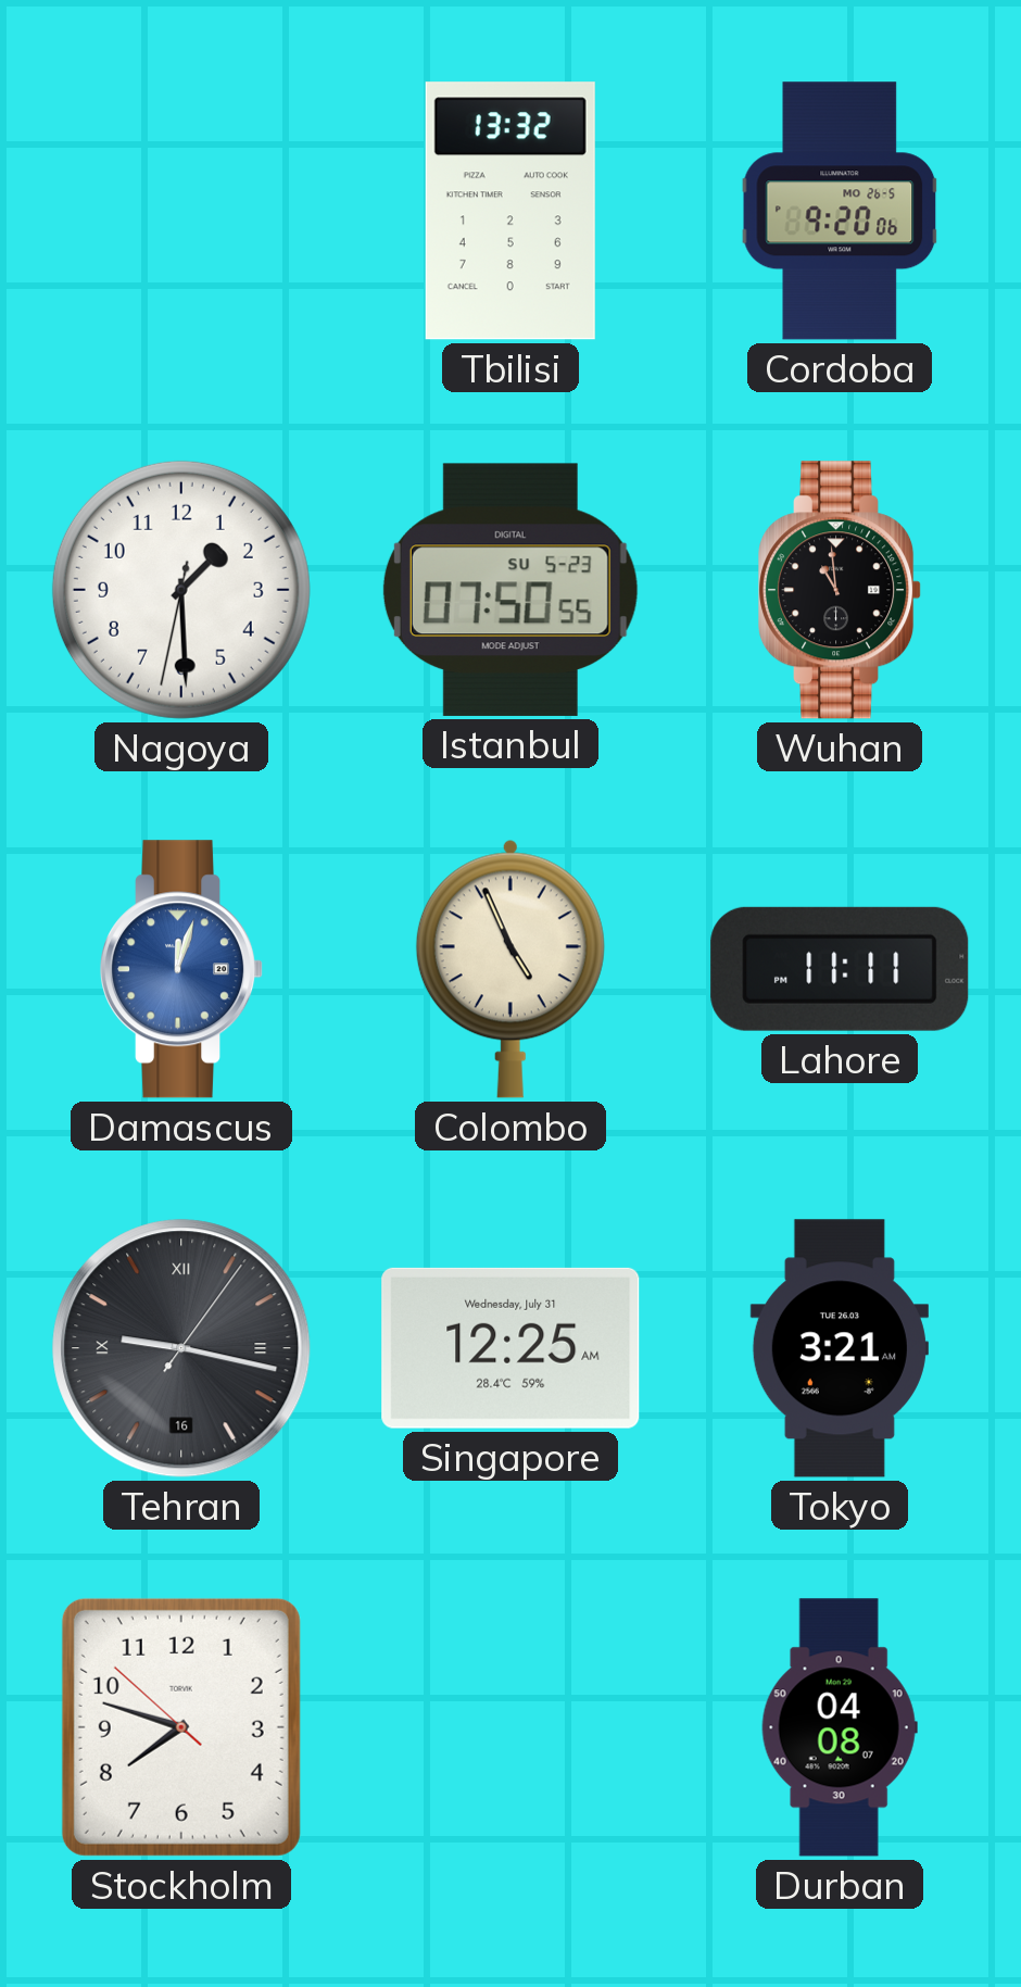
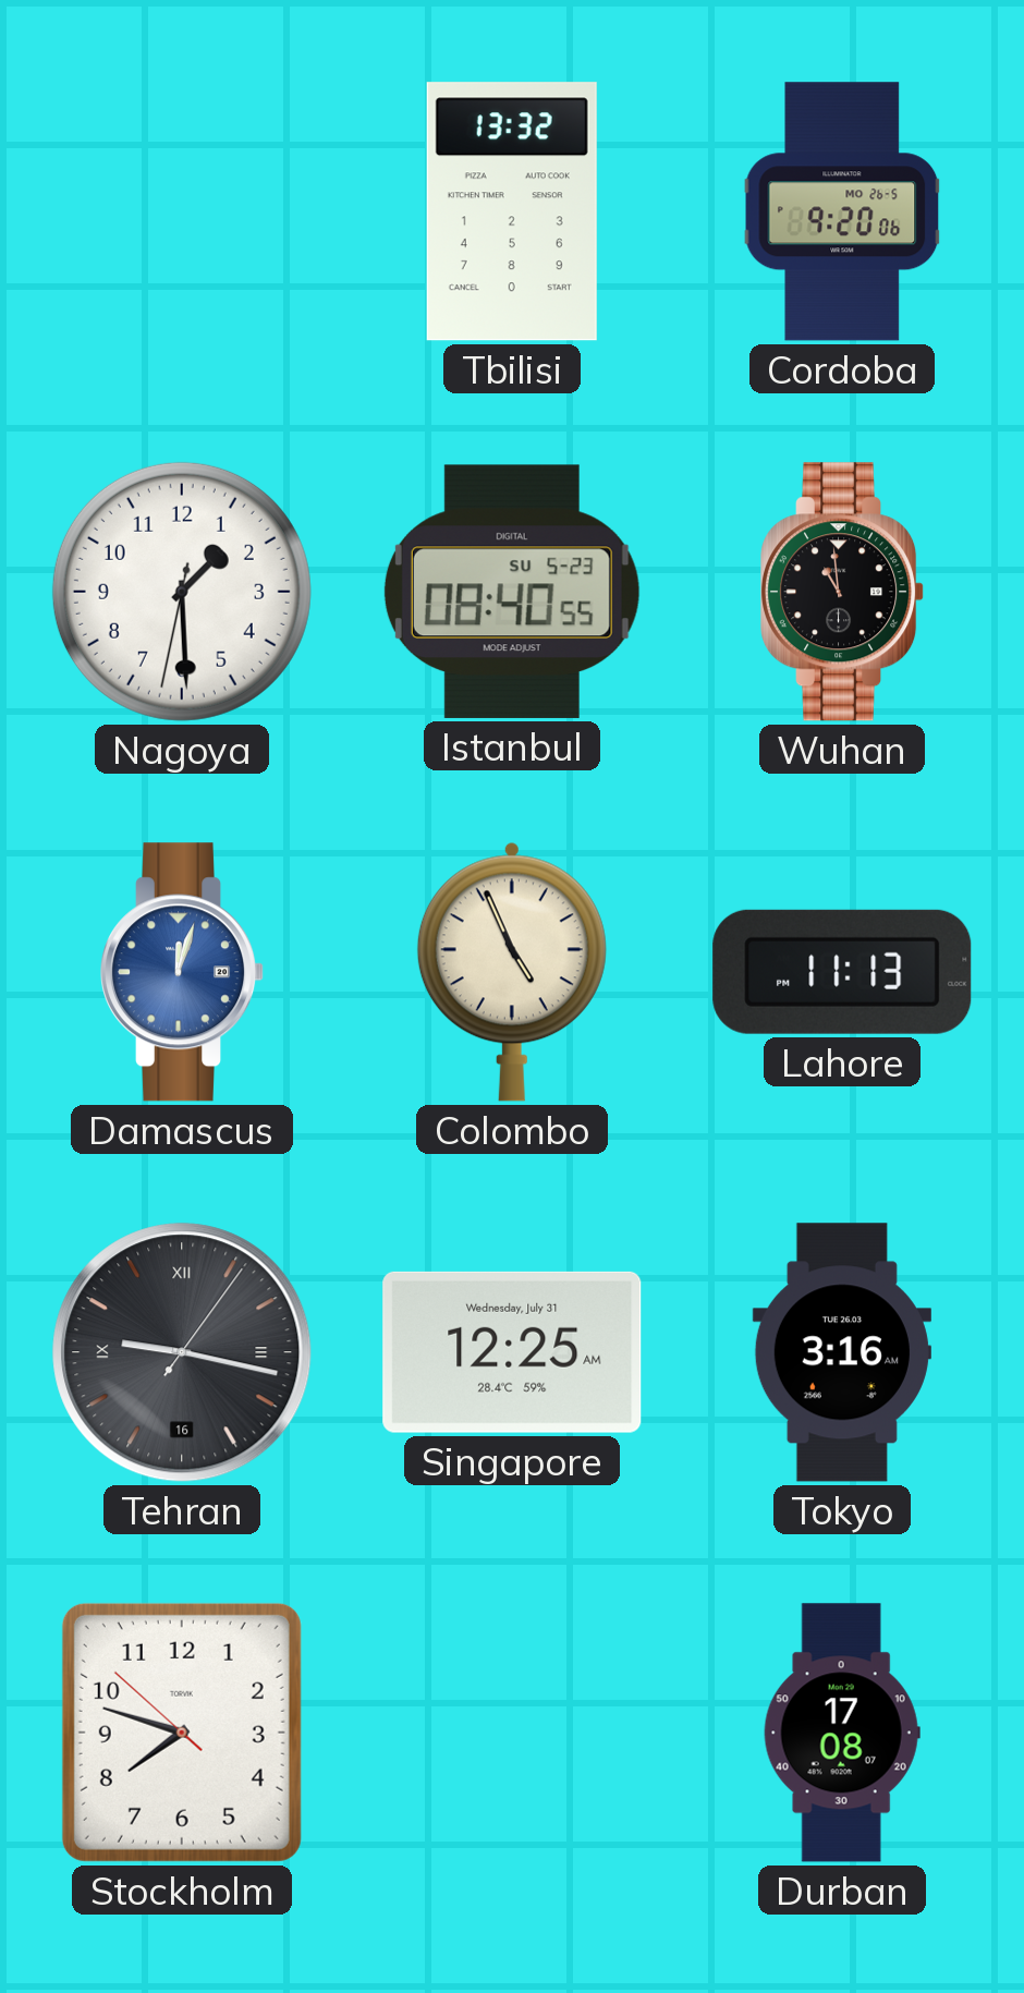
Istanbul: 07:50 -> 08:40 (512, 592)
Lahore: 11:11 -> 11:13 (842, 972)
Tokyo: 3:21 -> 3:16 (842, 1352)
Durban: 04:08 -> 17:08 (842, 1733)
